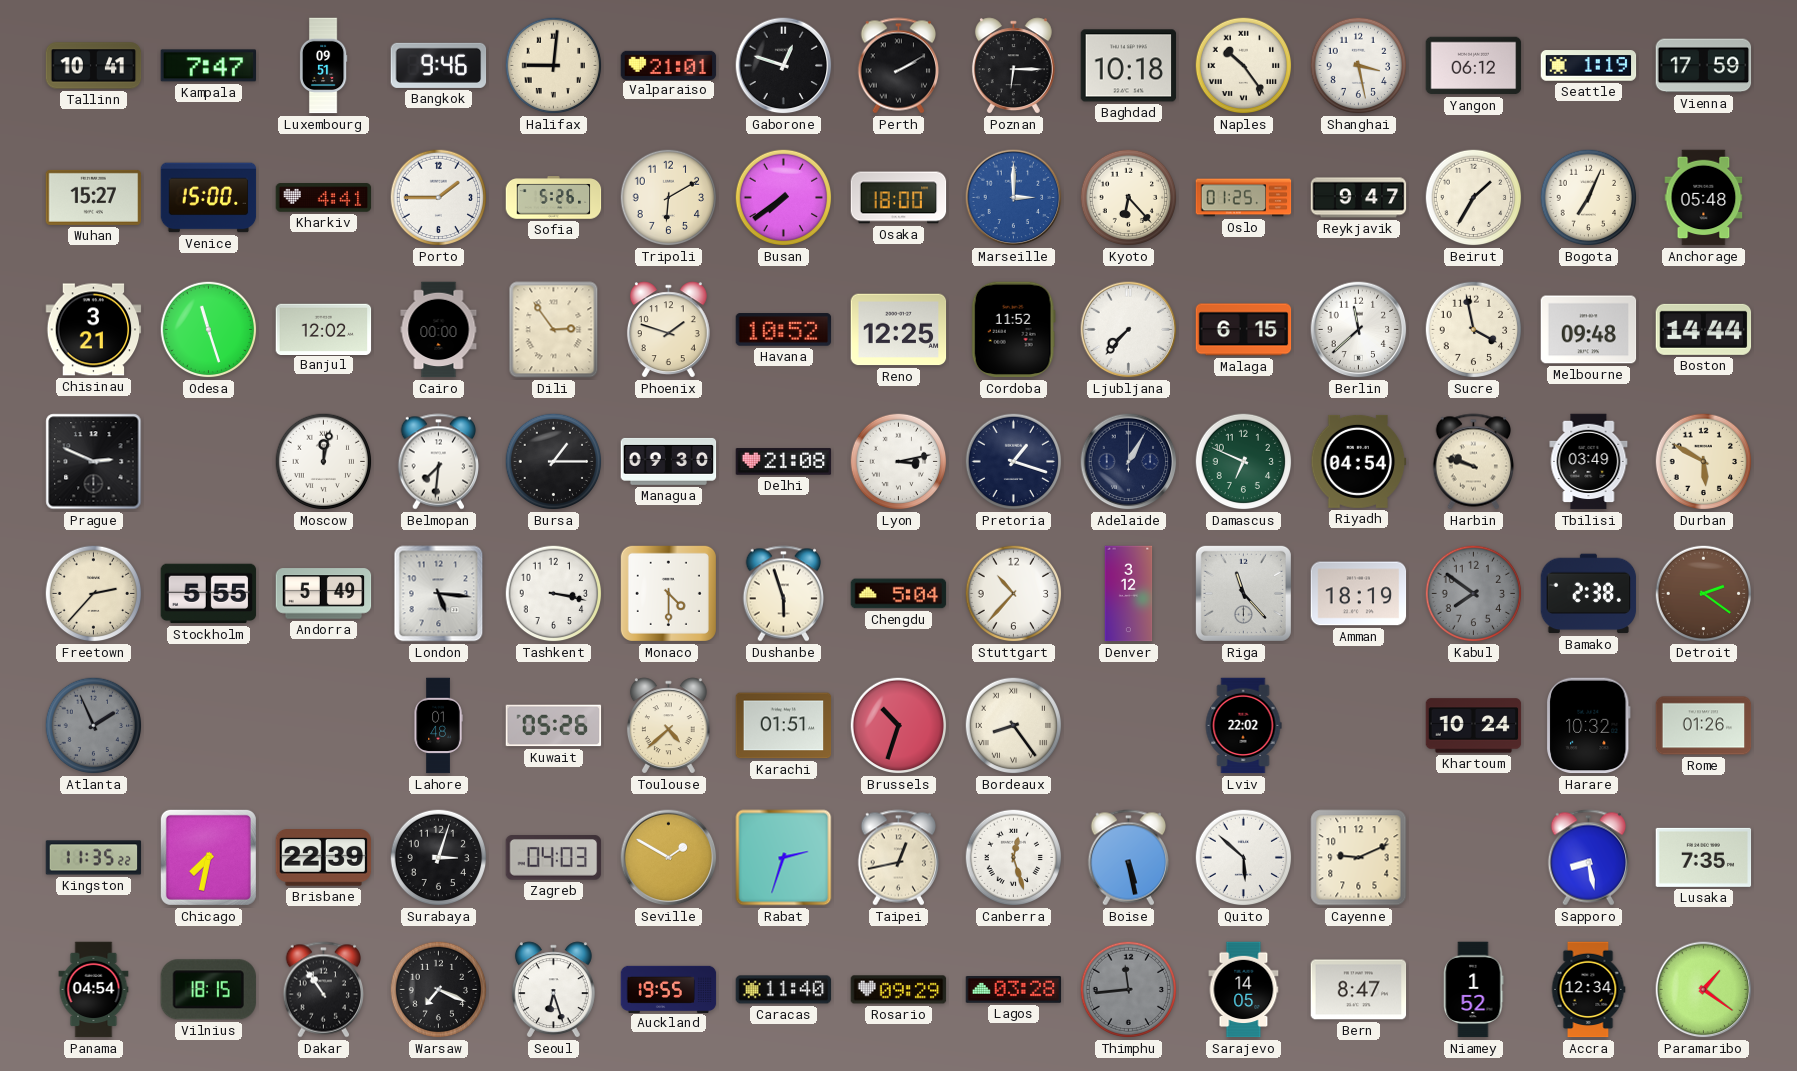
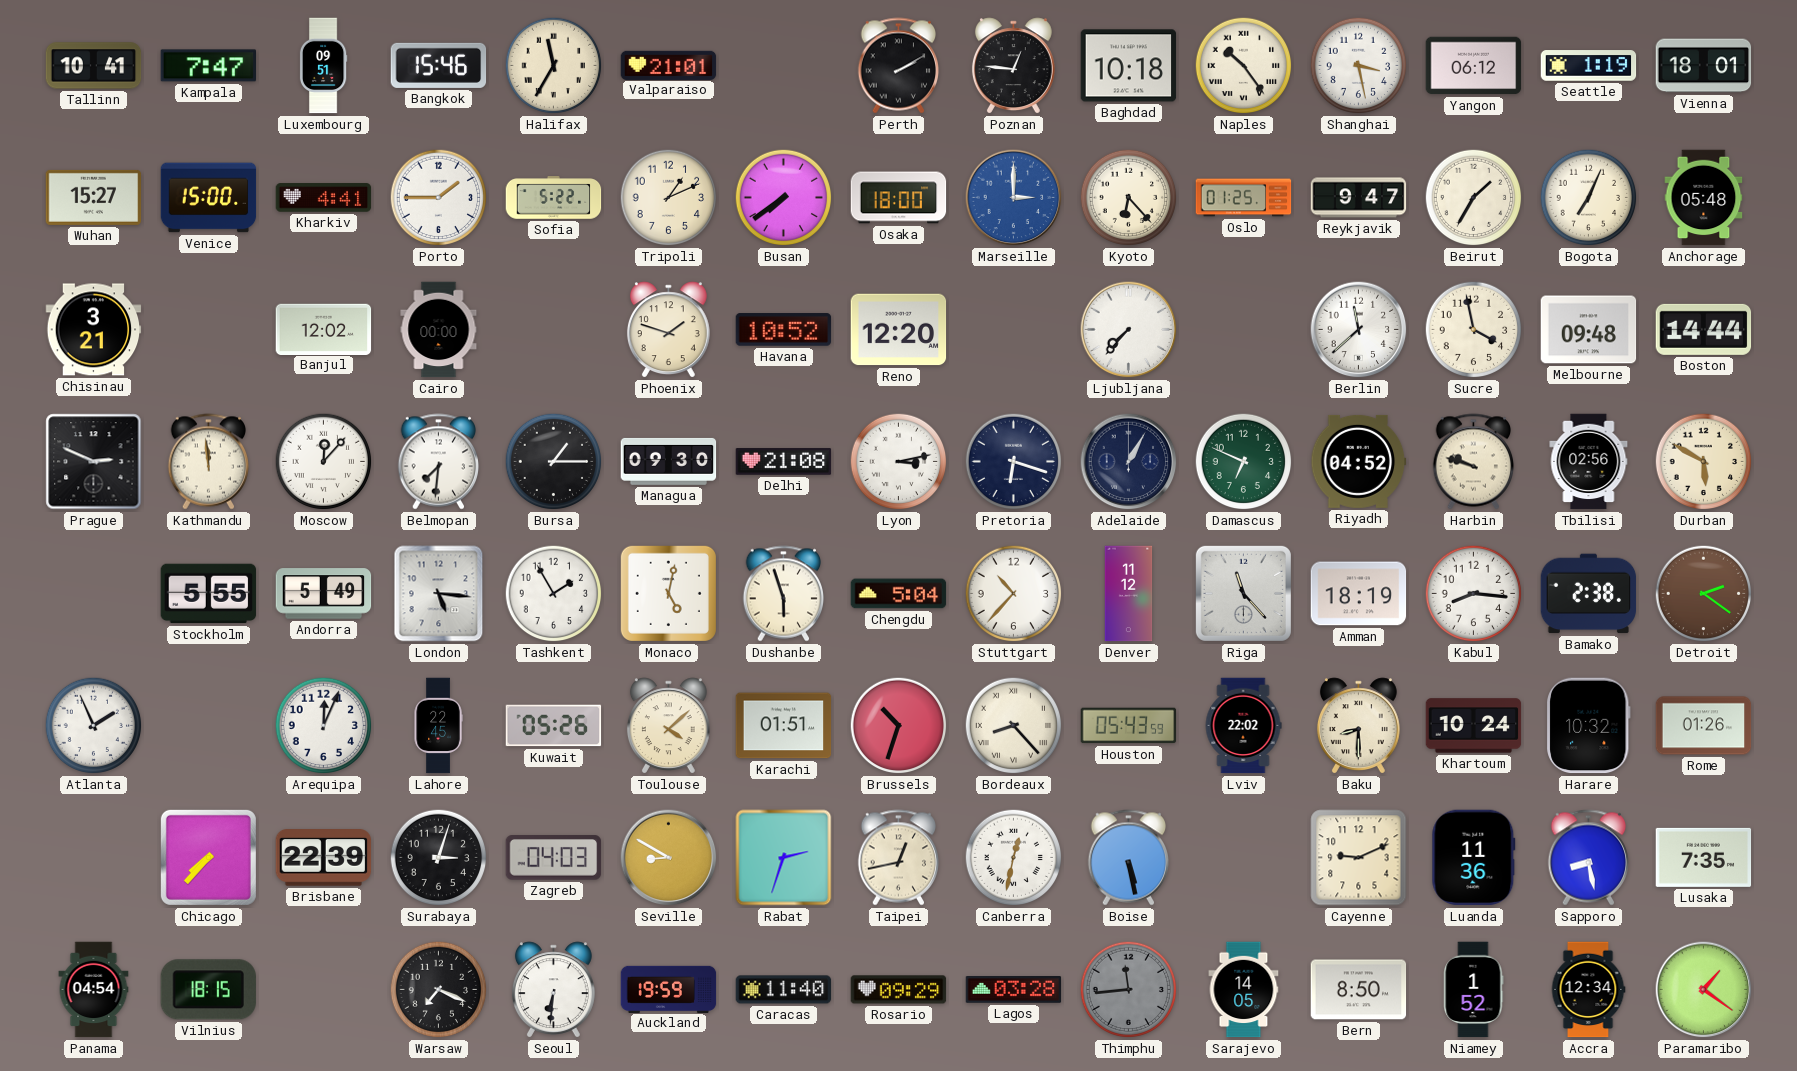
Bangkok: 9:46 -> 15:46 (439, 65)
Halifax: 9:01 -> 11:35 (554, 66)
Gaborone: 12:48 -> none (784, 66)
Poznan: 6:15 -> 12:46 (1013, 66)
Vienna: 17:59 -> 18:01 (1704, 66)
Sofia: 5:26 -> 5:22 (554, 198)
Tripoli: 6:10 -> 1:11 (669, 198)
Odesa: 11:27 -> none (209, 330)
Dili: 2:54 -> none (554, 330)
Reno: 12:25 -> 12:20 (899, 330)
Cordoba: 11:52 -> none (1013, 330)
Malaga: 6:15 -> none (1244, 330)
Kathmandu: none -> 11:59 (209, 462)
Moscow: 12:02 -> 12:07 (324, 462)
Pretoria: 1:18 -> 6:18 (1014, 462)
Riyadh: 04:54 -> 04:52 (1359, 461)
Tbilisi: 03:49 -> 02:56 (1589, 462)
Freetown: 2:37 -> none (94, 594)
Tashkent: 3:17 -> 1:55 (554, 594)
Monaco: 4:30 -> 5:02 (668, 593)
Denver: 3:12 -> 11:12 (1129, 594)
Kabul: 7:51 -> 8:16 (1474, 594)
Kabul dial: grey -> white (1474, 594)
Atlanta dial: grey -> white (94, 726)
Arequipa: none -> 12:04 (324, 726)
Lahore: 01:48 -> 22:45 (438, 726)
Toulouse: 4:38 -> 4:08 (668, 726)
Bordeaux: 8:24 -> 8:23 (1014, 726)
Houston: none -> 05:43 (1129, 726)
Baku: none -> 8:30 (1358, 726)
Kingston: 11:35 -> none (94, 858)
Chicago: 7:32 -> 7:37 (208, 857)
Seville: 1:50 -> 8:50 (669, 858)
Canberra: 12:27 -> 12:32 (1014, 858)
Quito: 5:52 -> none (1244, 858)
Luanda: none -> 11:36 (1474, 858)
Dakar: 10:54 -> none (324, 990)
Seoul: 6:27 -> 6:31 (553, 990)
Auckland: 19:55 -> 19:59 (669, 989)
Bern: 8:47 -> 8:50 (1359, 990)
